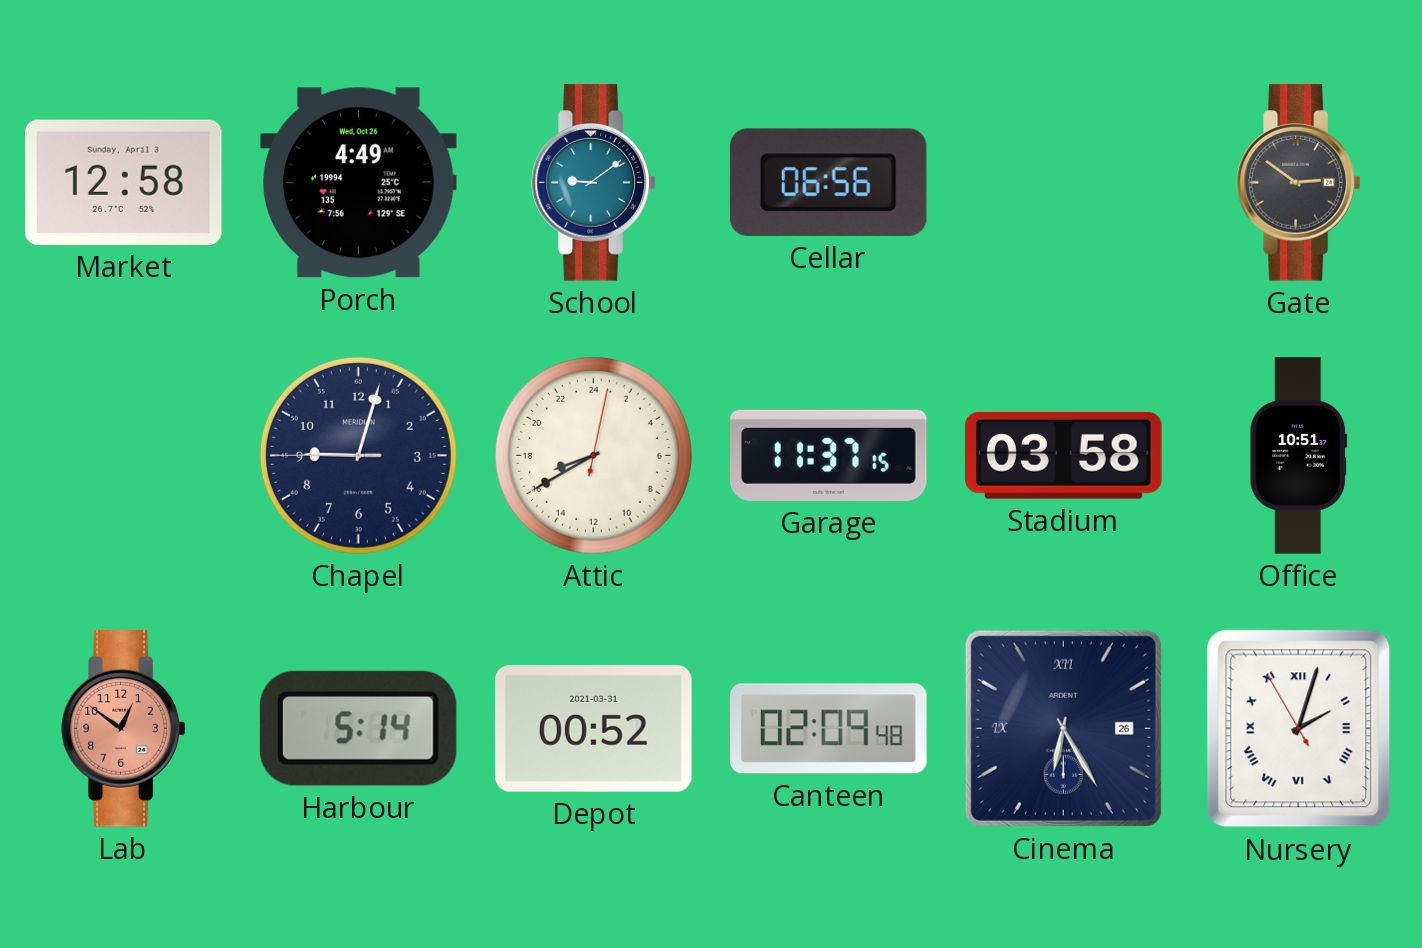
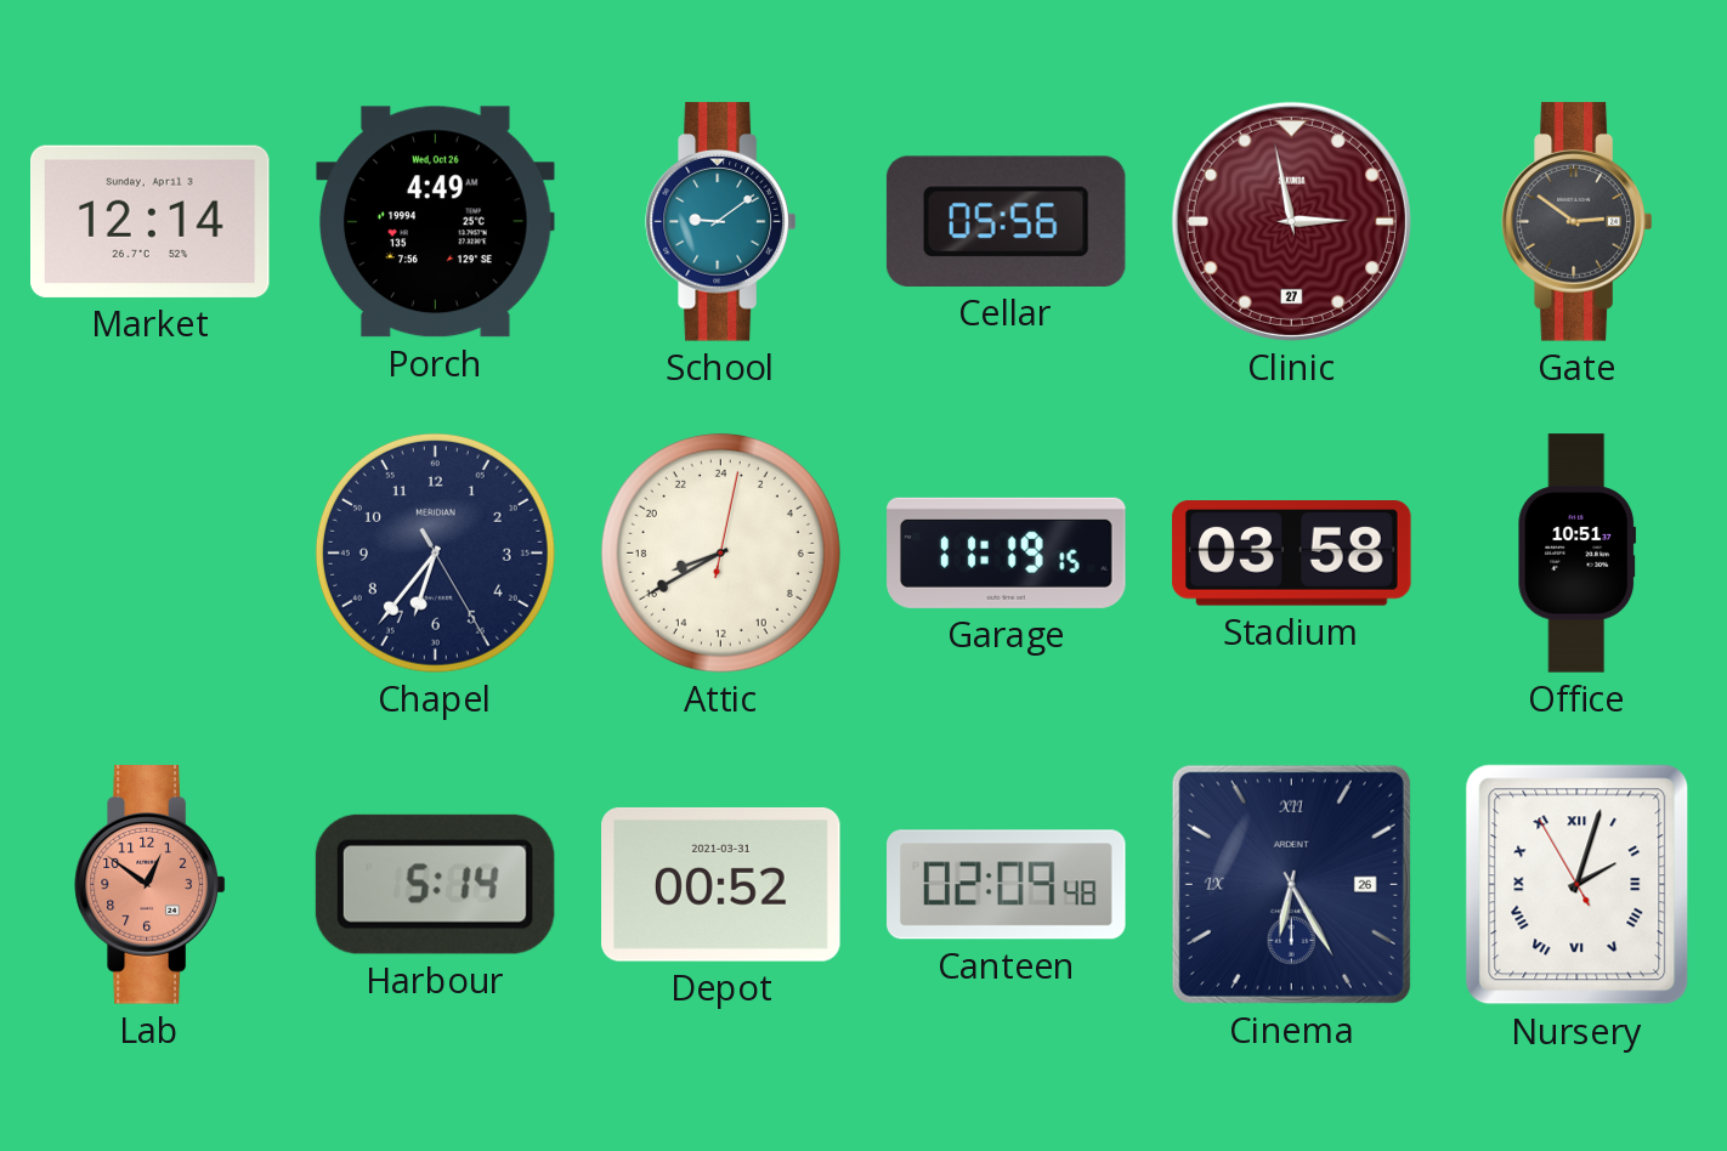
Market: 12:58 -> 12:14 (151, 221)
Cellar: 06:56 -> 05:56 (1006, 221)
Clinic: none -> 2:58 (1291, 221)
Chapel: 9:02 -> 6:36 (435, 552)
Garage: 11:37 -> 11:19 (1007, 552)
